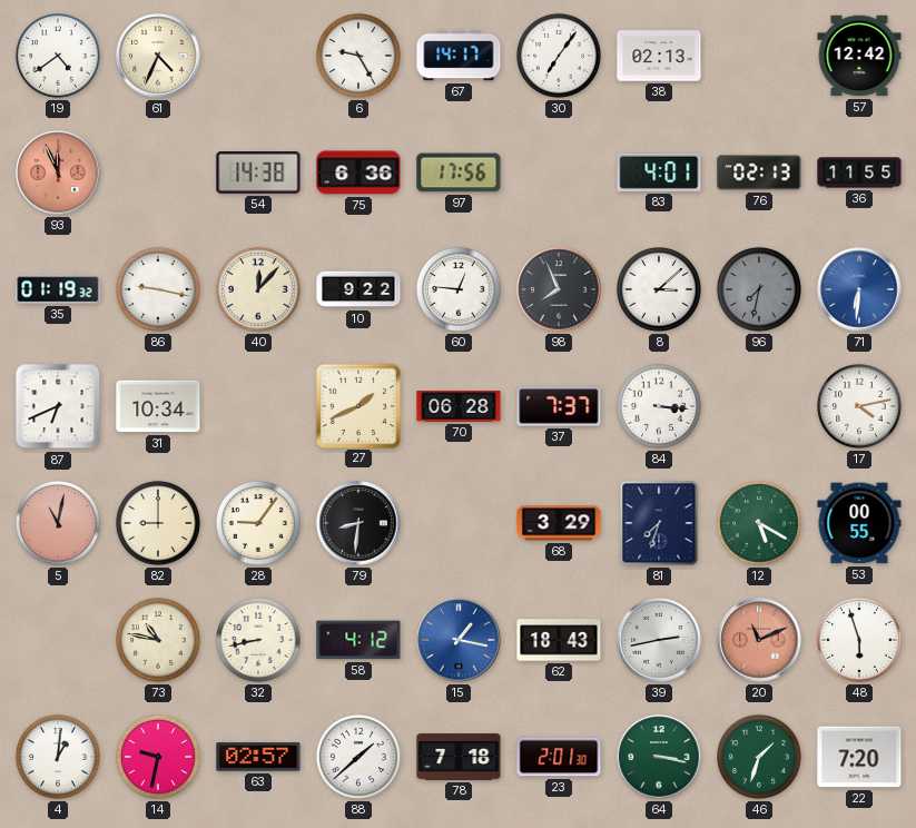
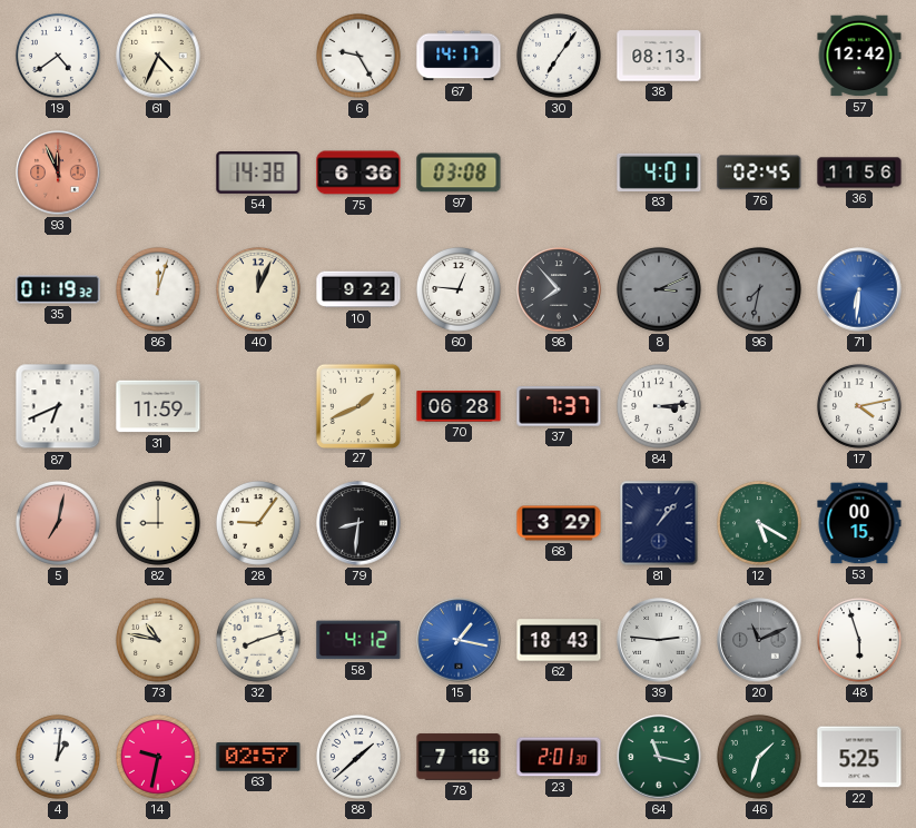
38: 02:13 -> 08:13 (659, 56)
97: 17:56 -> 03:08 (459, 172)
76: 02:13 -> 02:45 (759, 172)
36: 11:55 -> 11:56 (859, 172)
86: 9:17 -> 12:03 (158, 289)
40: 12:07 -> 12:04 (258, 289)
98: 7:56 -> 7:53 (559, 289)
8: 3:08 -> 3:11 (659, 289)
8 dial: white -> grey (659, 289)
31: 10:34 -> 11:59 (158, 406)
84: 3:16 -> 3:14 (659, 406)
5: 11:02 -> 7:02 (58, 523)
81: 7:33 -> 1:07 (659, 523)
53: 00:55 -> 00:15 (859, 523)
32: 8:43 -> 8:12 (258, 640)
39: 2:43 -> 2:46 (659, 640)
20 dial: salmon -> grey (759, 640)
64: 3:17 -> 11:17 (659, 757)
22: 7:20 -> 5:25 (859, 757)
